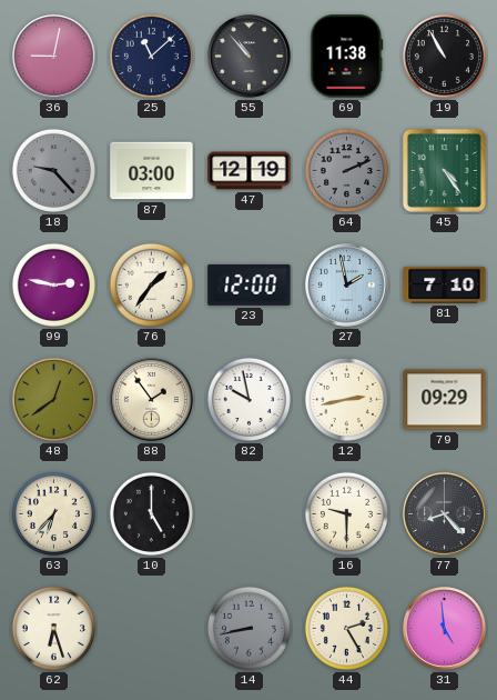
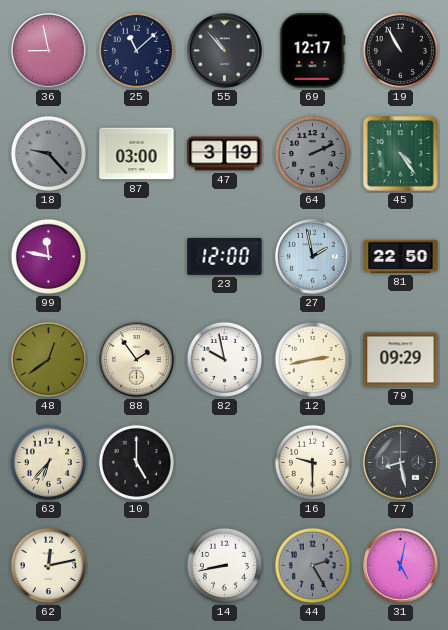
36: 9:02 -> 8:58 (49, 51)
69: 11:38 -> 12:17 (313, 51)
47: 12:19 -> 3:19 (225, 154)
99: 2:47 -> 11:47 (48, 256)
76: 1:36 -> none (151, 284)
81: 7:10 -> 22:50 (401, 256)
77: 8:23 -> 8:28 (401, 463)
62: 6:27 -> 12:13 (48, 565)
14 dial: grey -> white (224, 565)
44 dial: cream -> grey (312, 565)
31: 4:59 -> 5:02 (401, 566)
